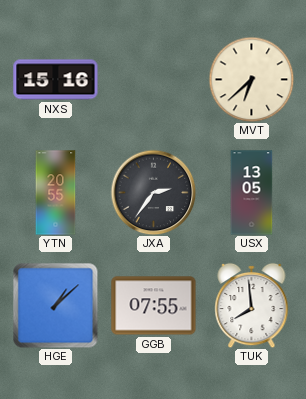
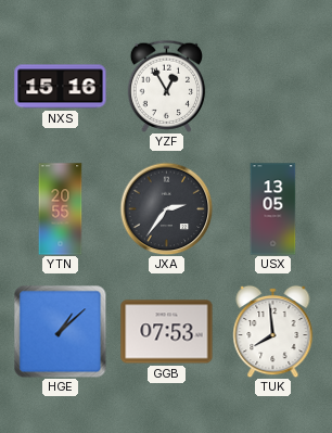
YZF: none -> 12:55 (167, 86)
MVT: 6:38 -> none (251, 79)
GGB: 07:55 -> 07:53 (167, 332)
